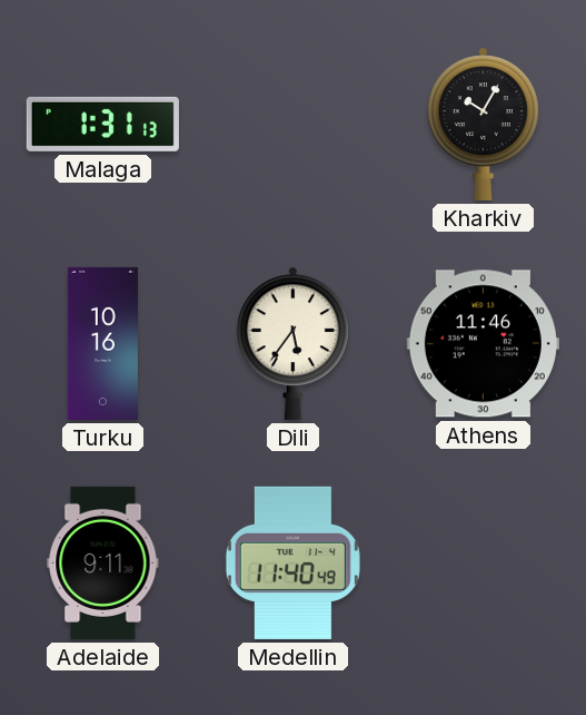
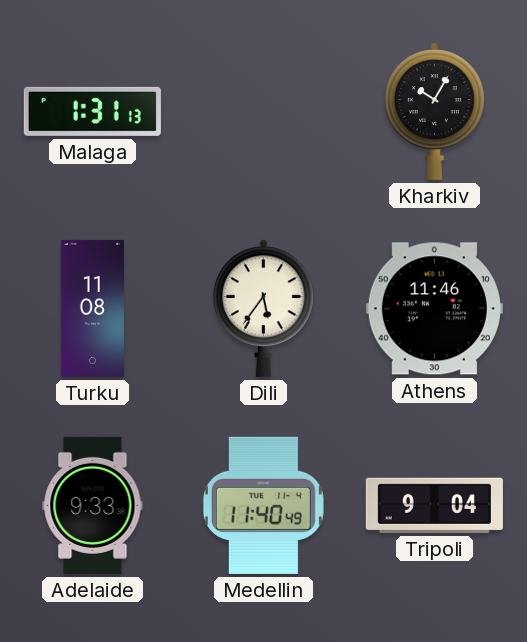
Turku: 10:16 -> 11:08 (92, 308)
Adelaide: 9:11 -> 9:33 (93, 505)
Tripoli: none -> 9:04 (434, 505)
